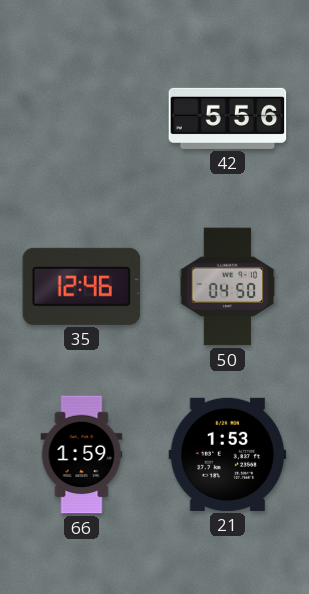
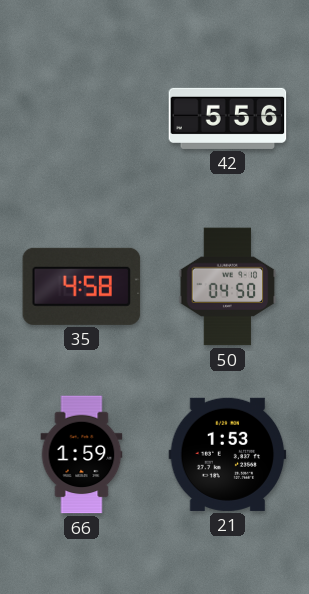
35: 12:46 -> 4:58 (82, 286)
